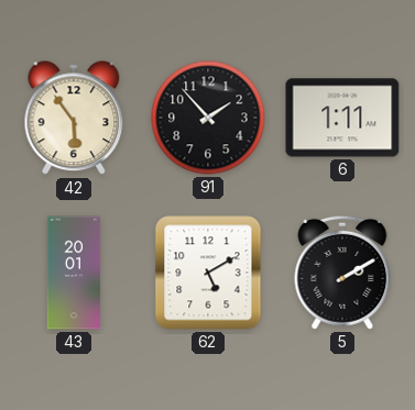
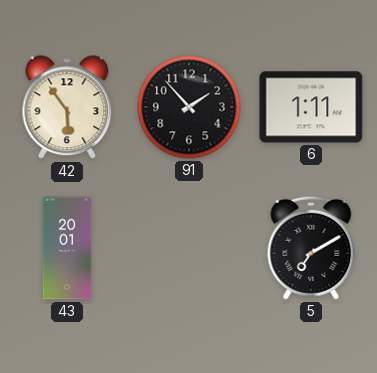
62: 5:10 -> none (208, 273)
5: 2:10 -> 7:10 (311, 248)
